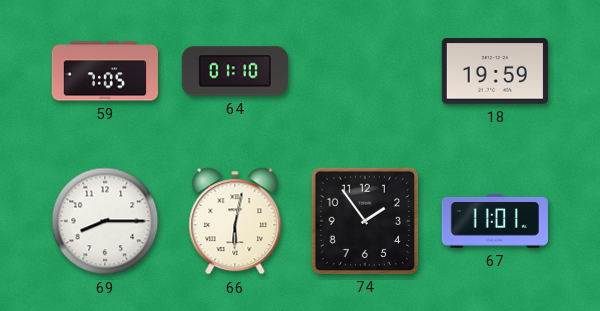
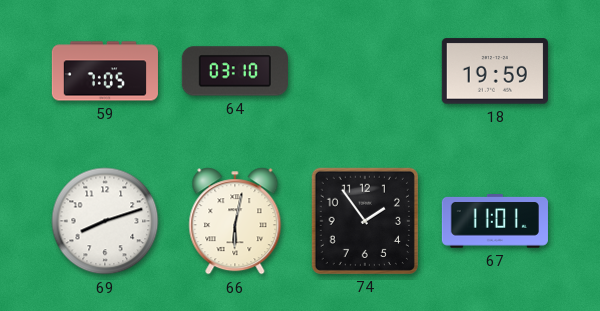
64: 01:10 -> 03:10 (235, 71)
69: 8:15 -> 8:12 (105, 221)
